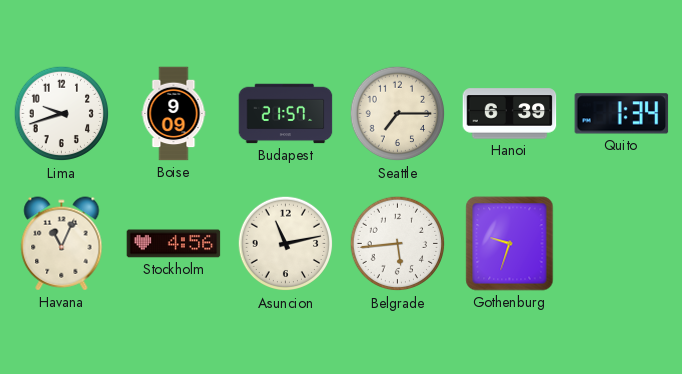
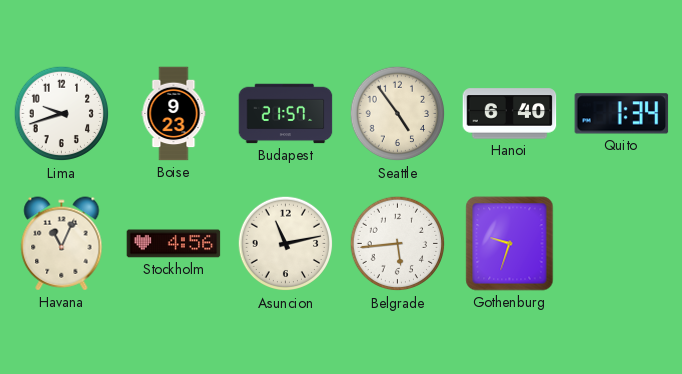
Boise: 9:09 -> 9:23 (174, 114)
Seattle: 7:15 -> 4:54 (398, 114)
Hanoi: 6:39 -> 6:40 (510, 114)
